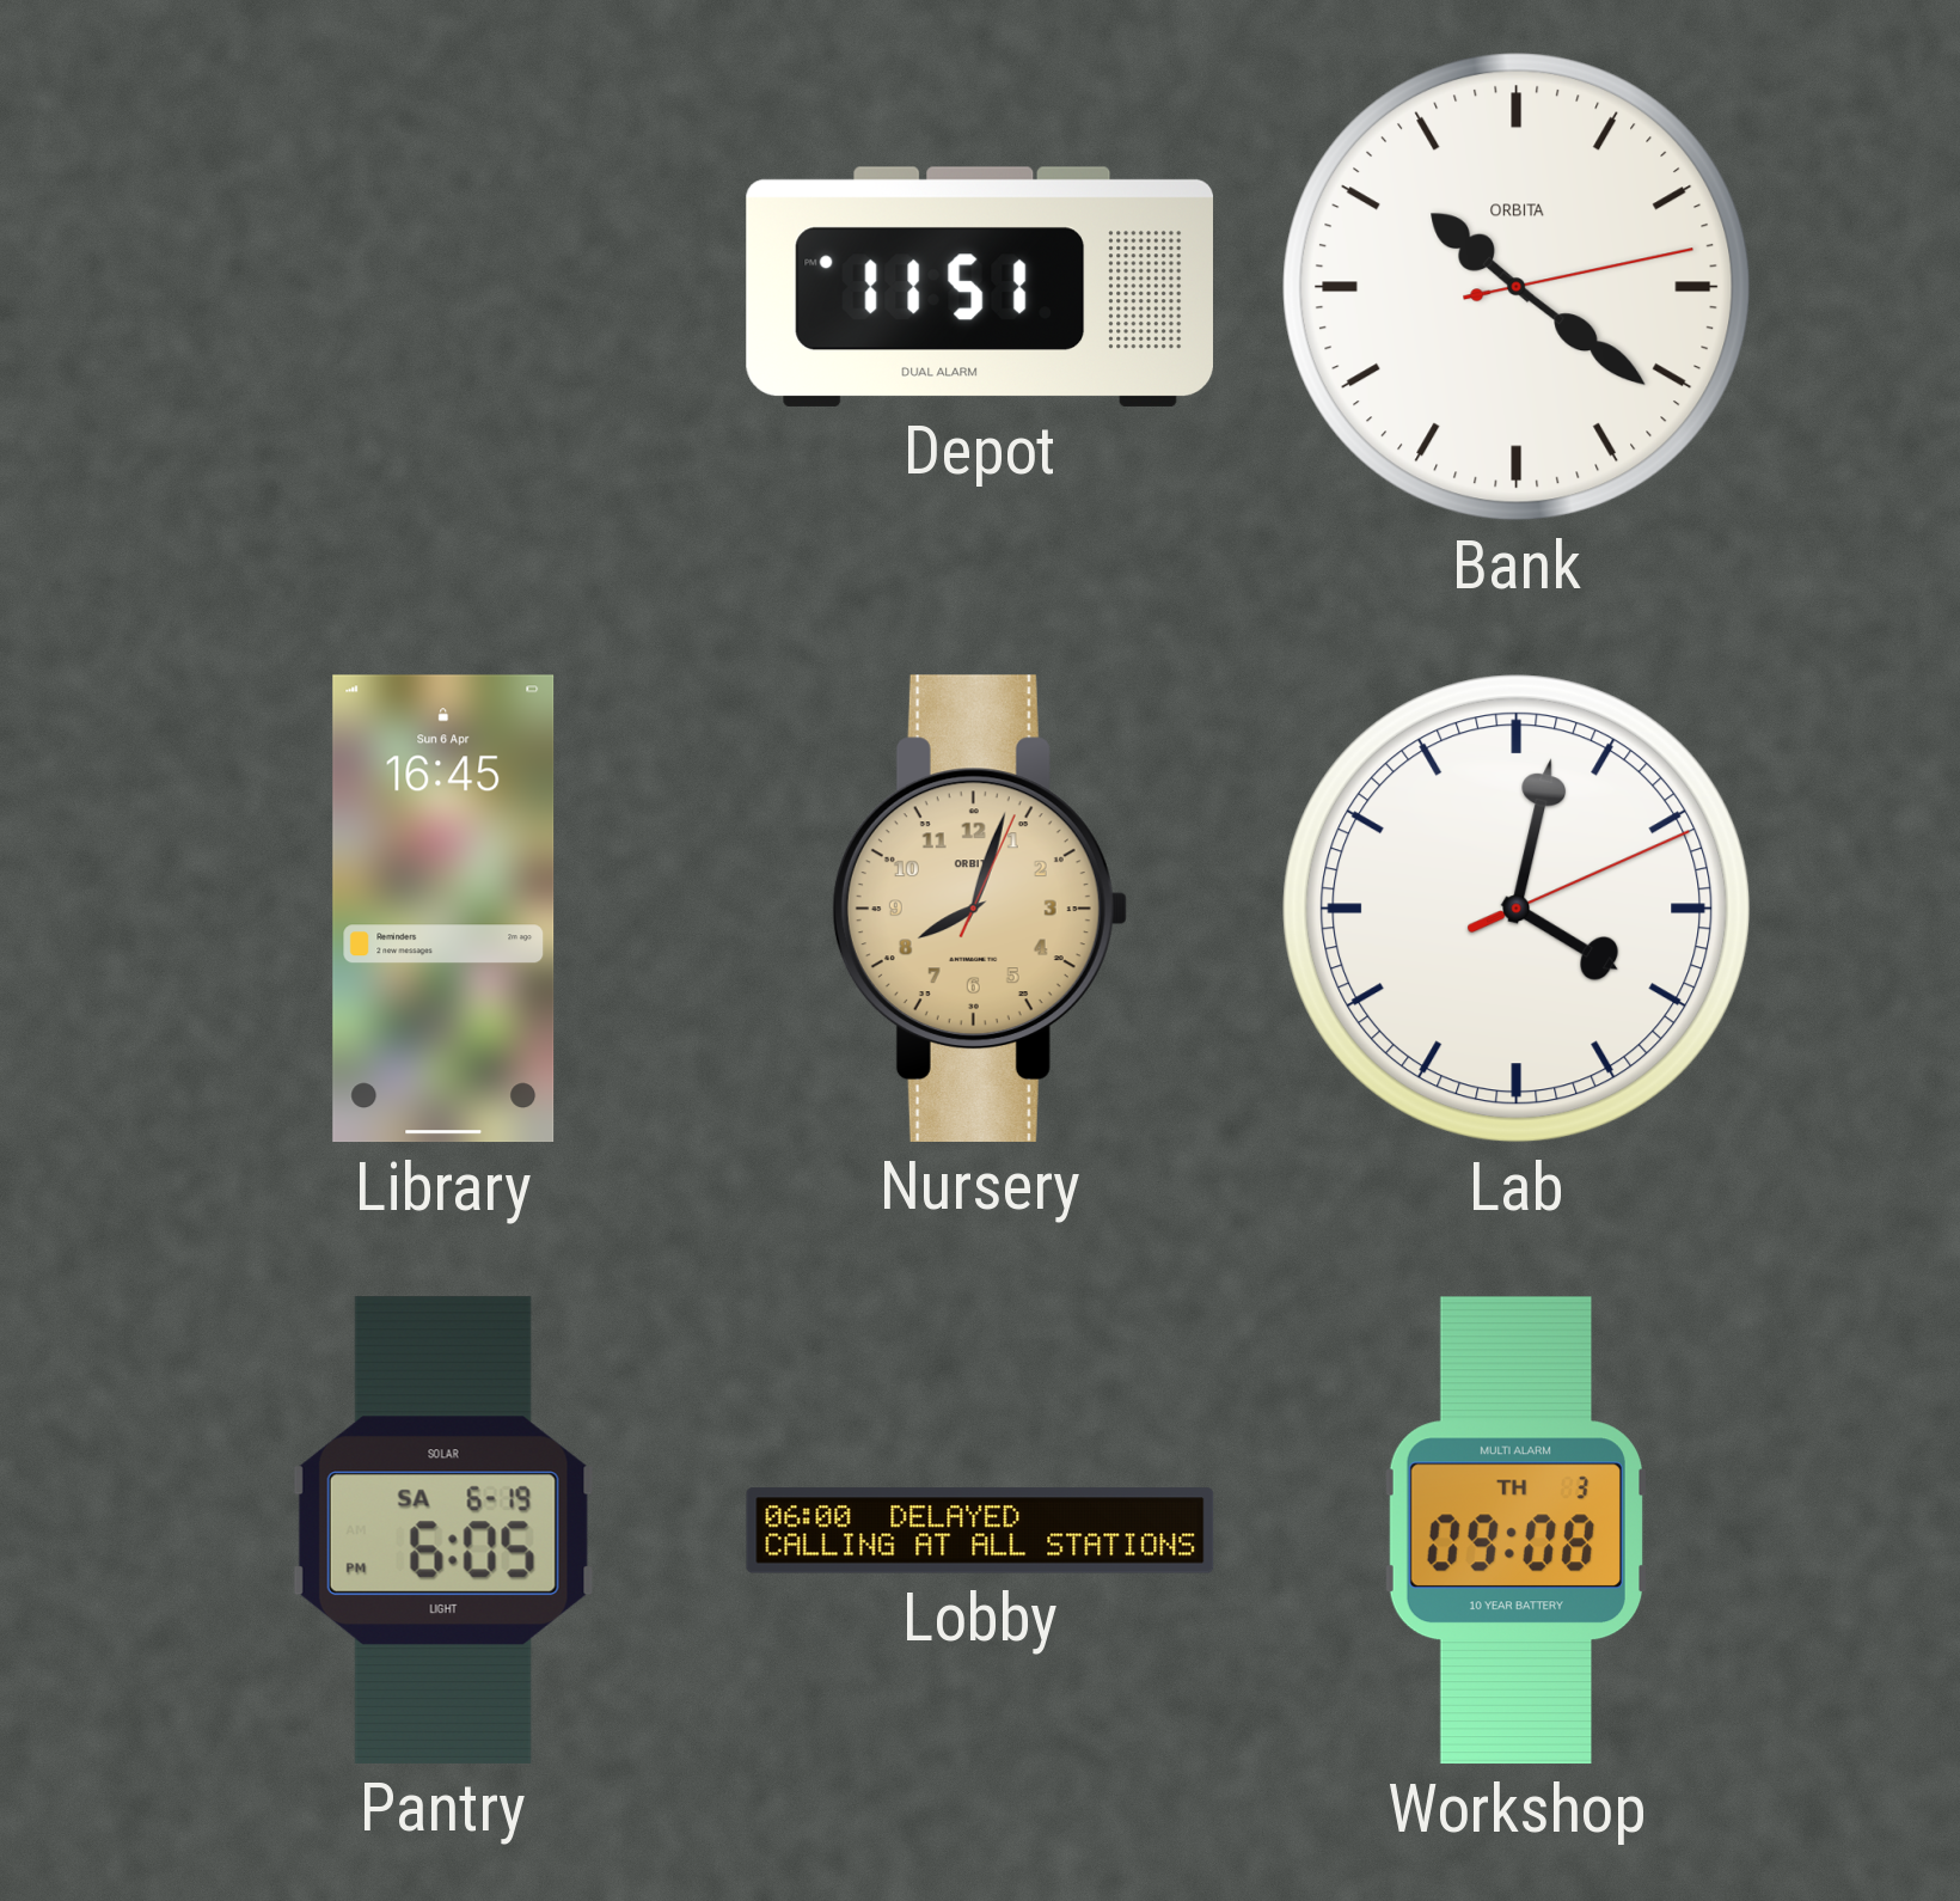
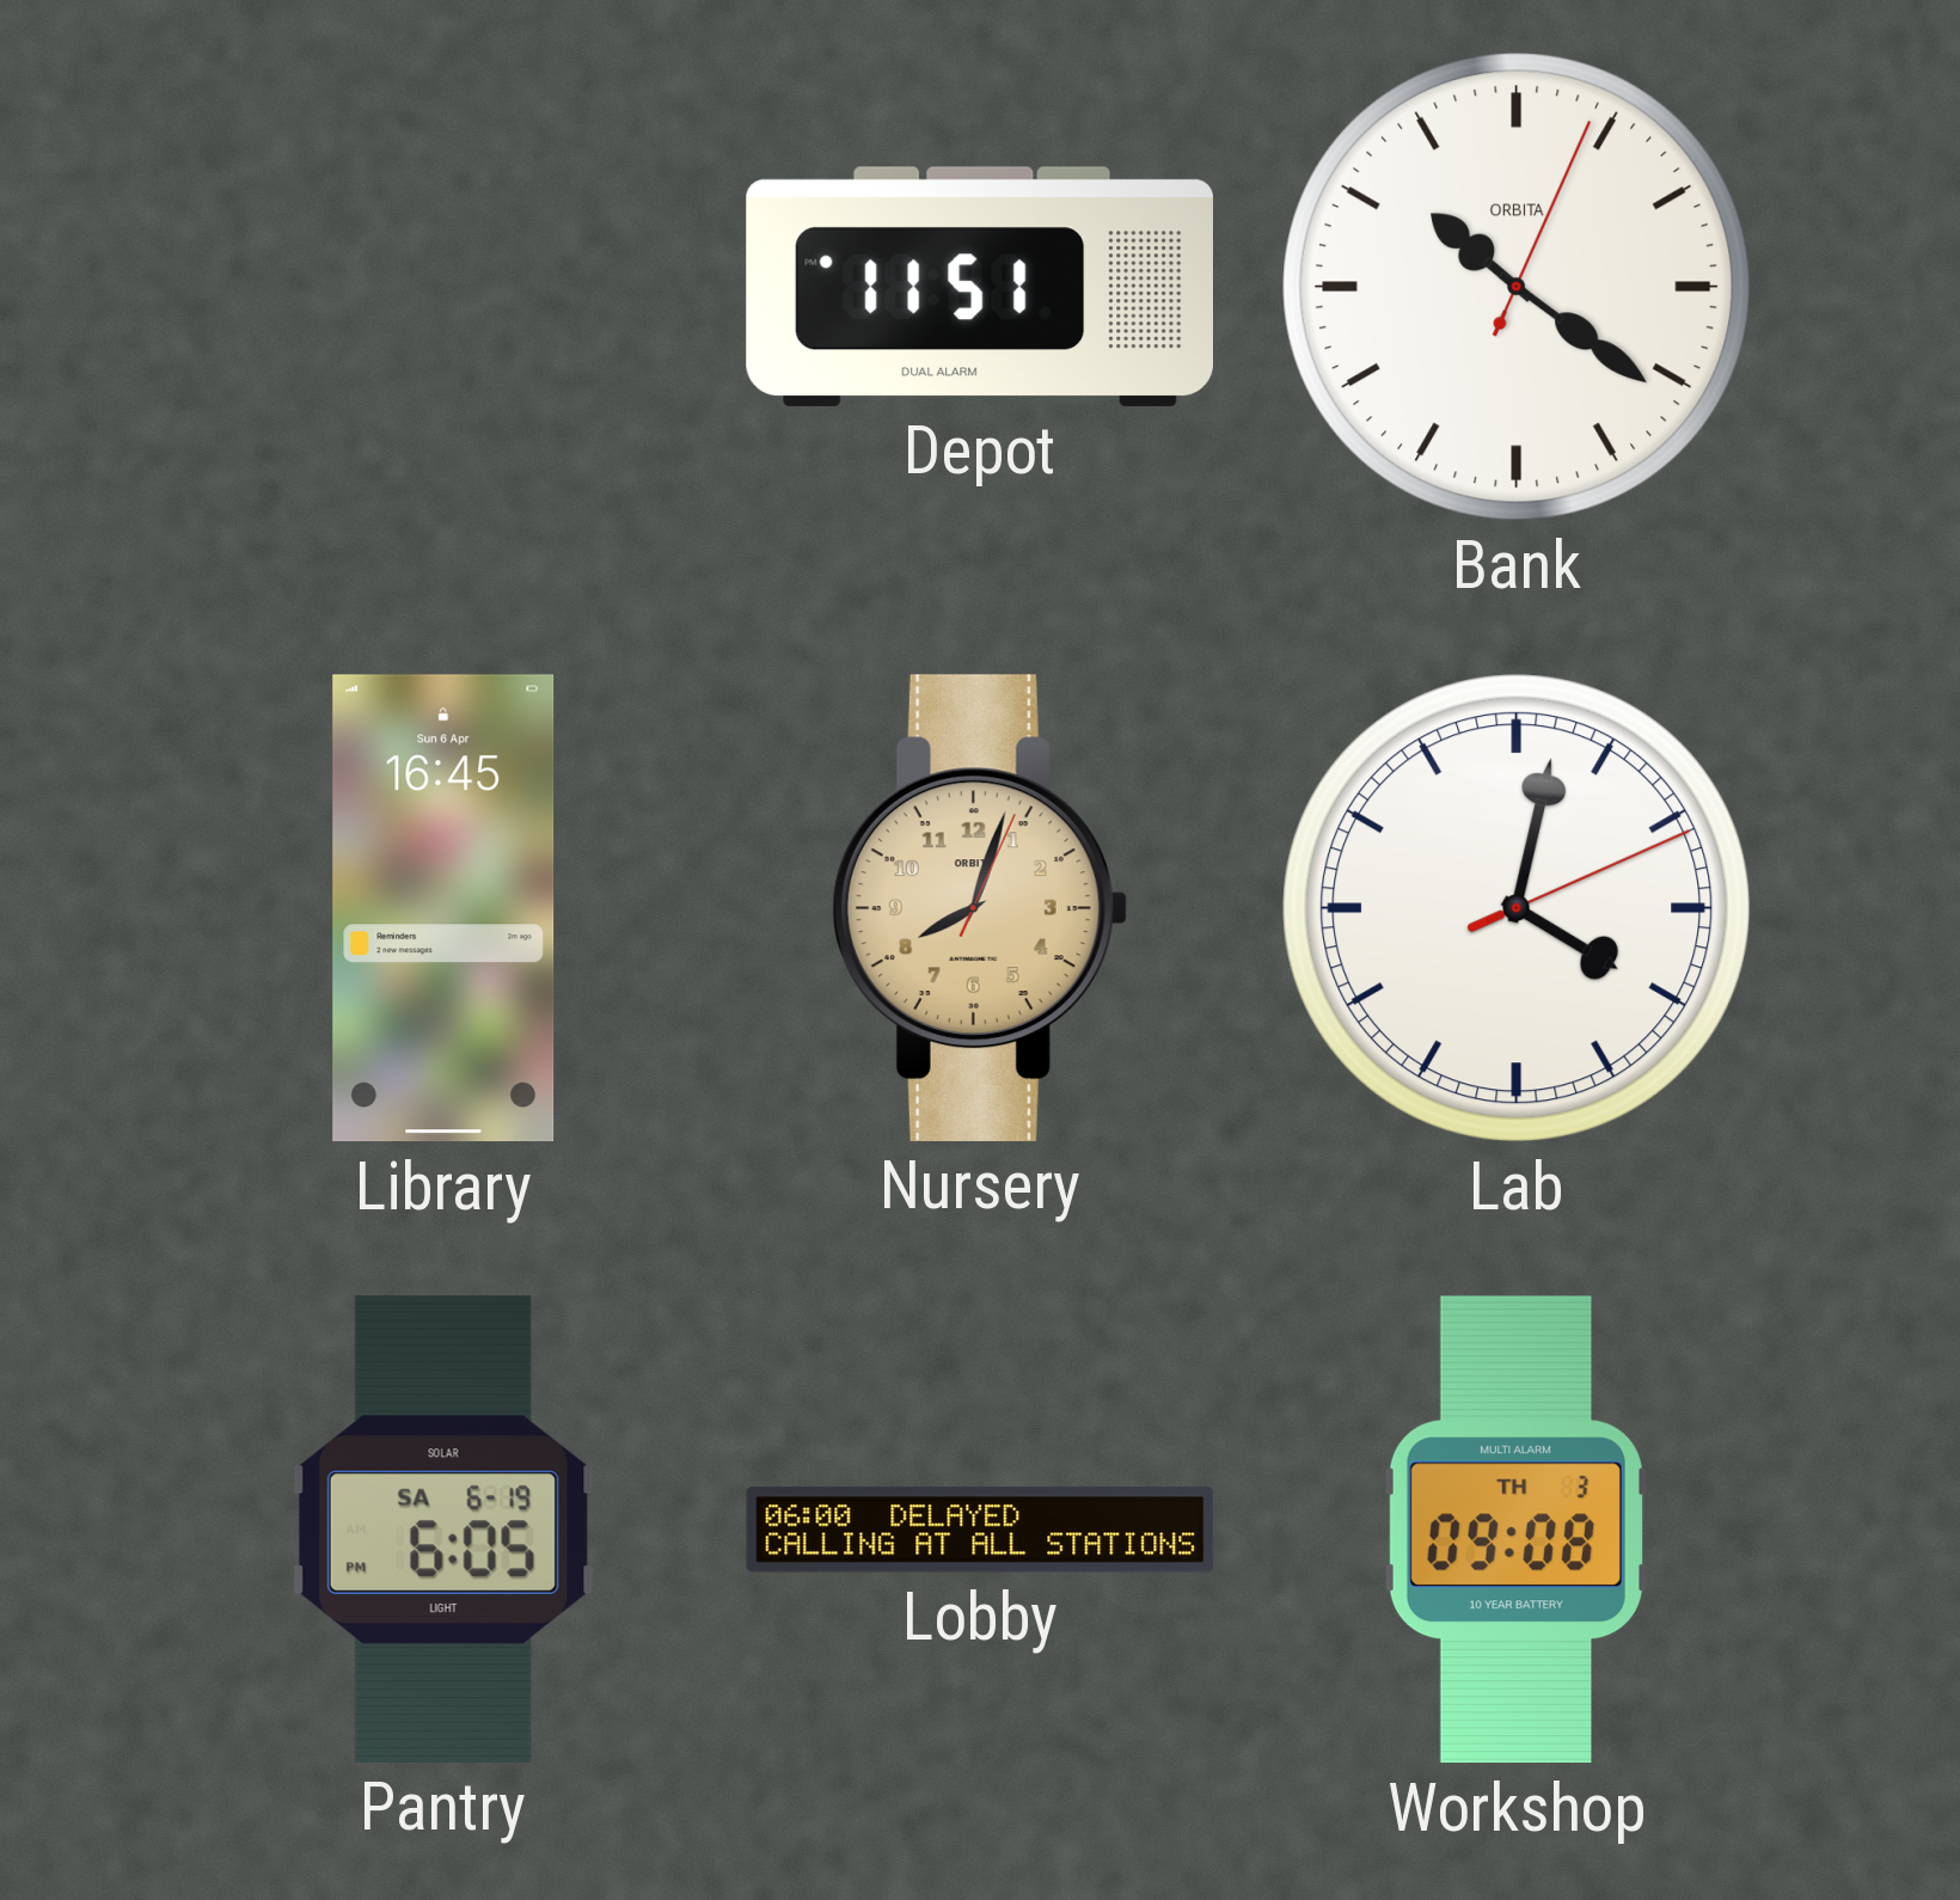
Bank: 10:21:13 -> 10:21:04 (1517, 287)
